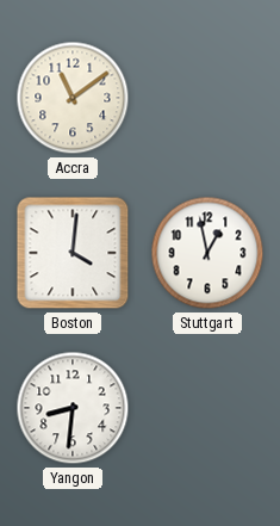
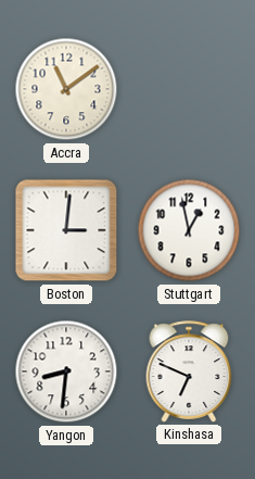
Boston: 4:01 -> 3:01 (66, 230)
Kinshasa: none -> 6:49 (189, 371)
